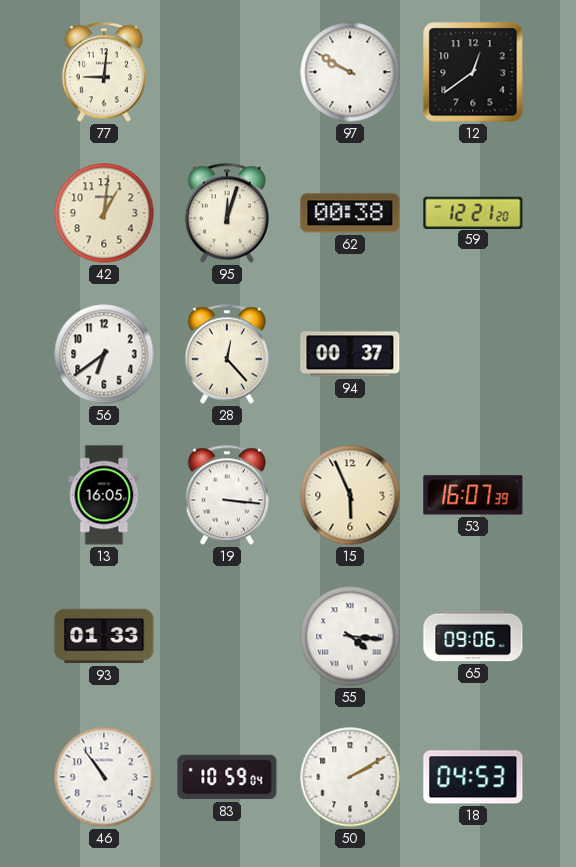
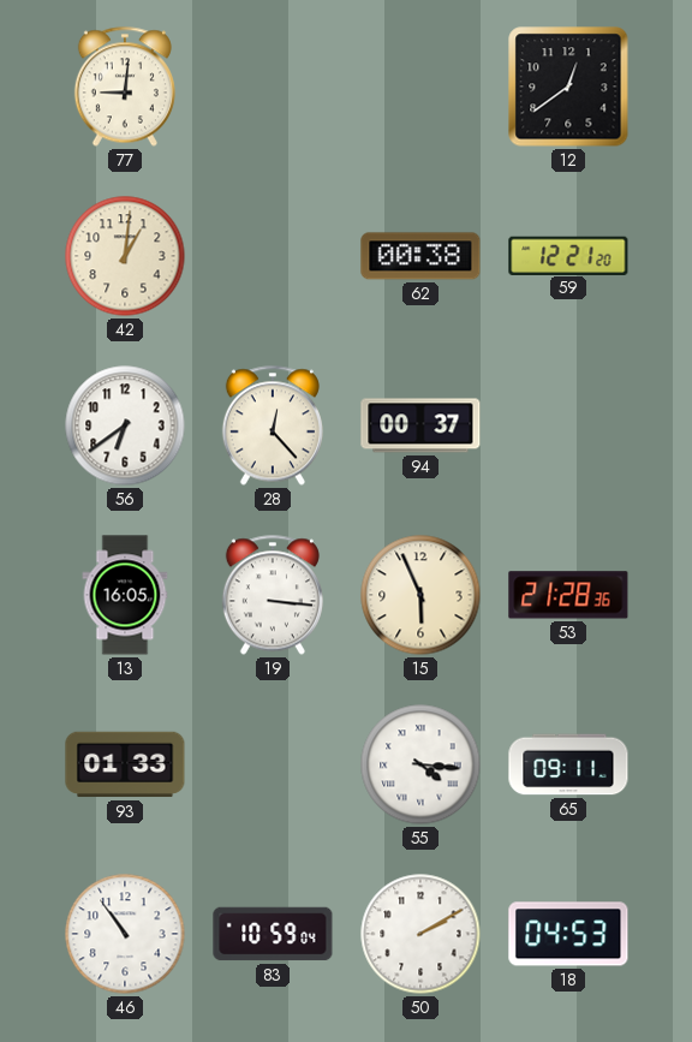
97: 9:50 -> none (350, 72)
95: 12:03 -> none (227, 213)
53: 16:07 -> 21:28 (568, 595)
65: 09:06 -> 09:11 (568, 764)
